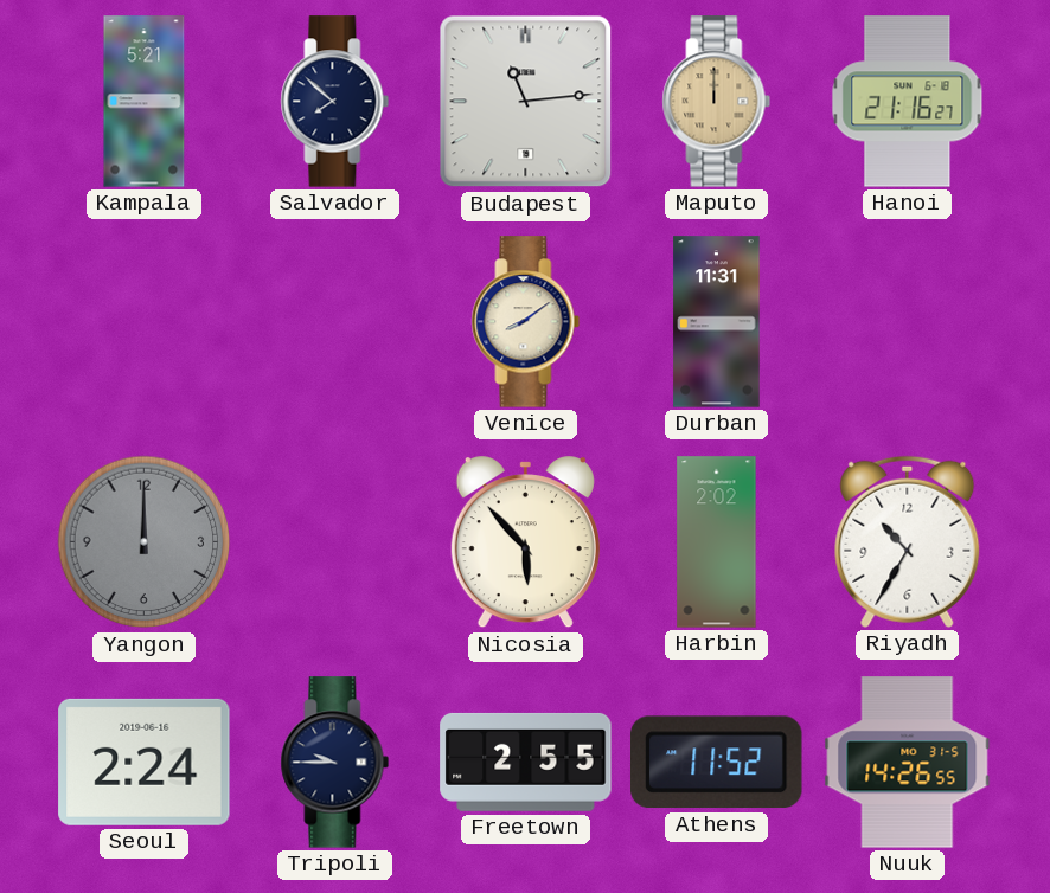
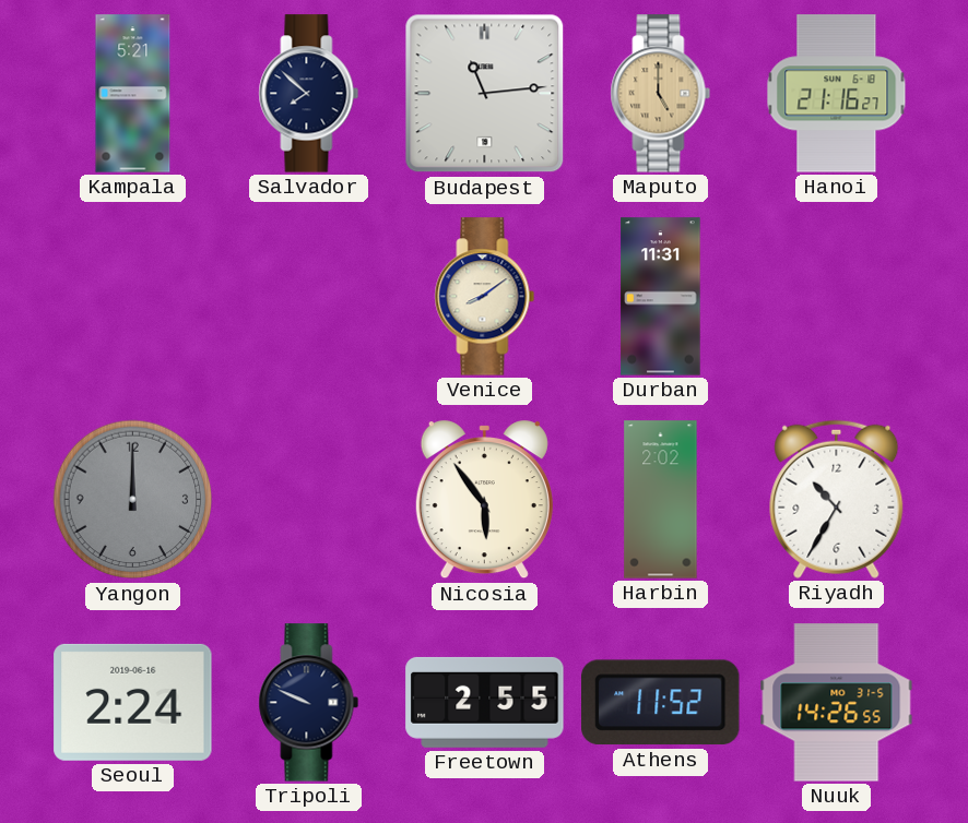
Maputo: 12:00 -> 5:00 (661, 94)
Nicosia: 5:53 -> 5:54 (484, 500)
Tripoli: 9:45 -> 9:49 (309, 703)
